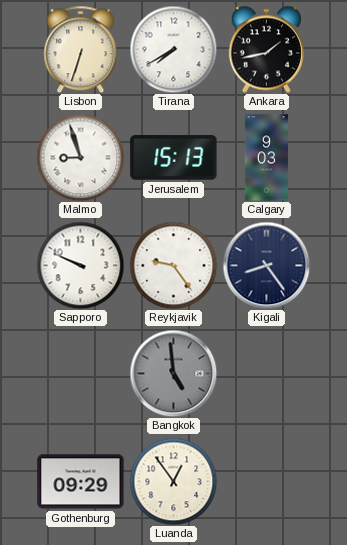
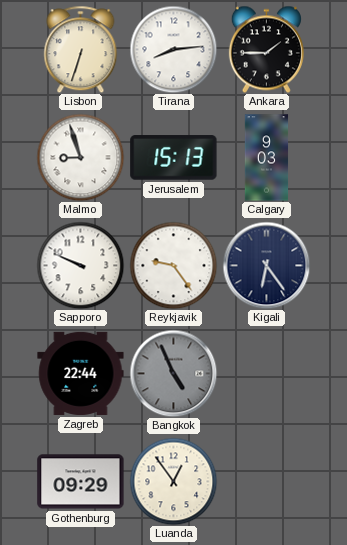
Tirana: 7:40 -> 8:14 (173, 49)
Ankara: 1:43 -> 1:45 (266, 49)
Kigali: 8:24 -> 6:24 (266, 265)
Zagreb: none -> 22:44 (81, 373)
Bangkok: 4:59 -> 4:56 (173, 373)
